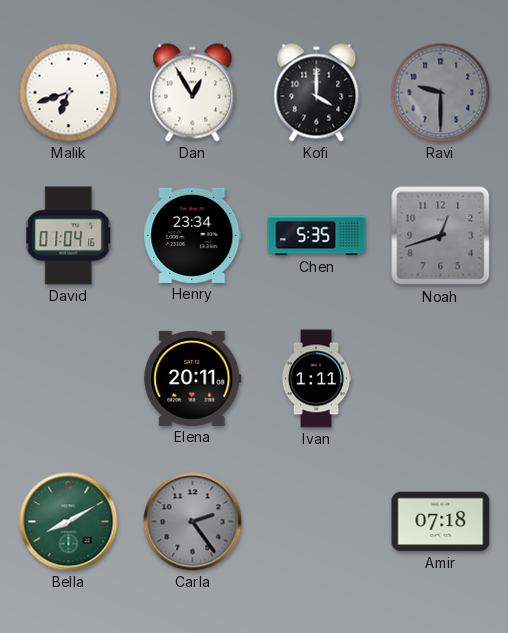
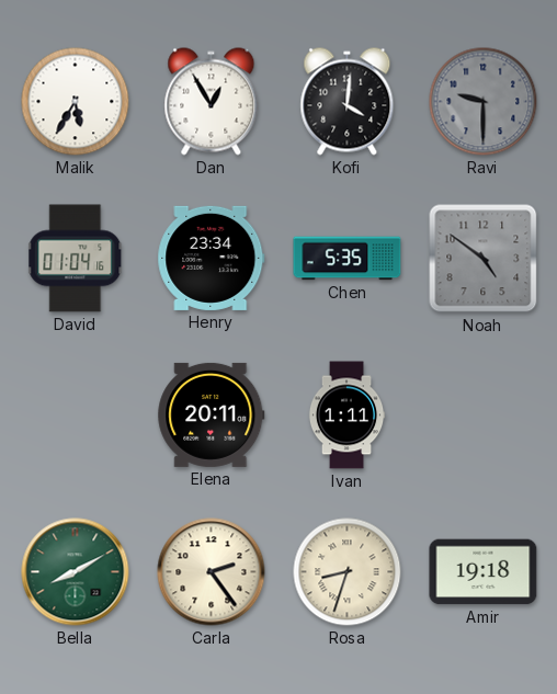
Malik: 6:42 -> 5:35 (76, 102)
Kofi: 4:00 -> 4:01 (348, 102)
Noah: 12:42 -> 4:51 (484, 259)
Carla dial: grey -> cream (212, 572)
Rosa: none -> 8:33 (348, 572)
Amir: 07:18 -> 19:18 (484, 572)
